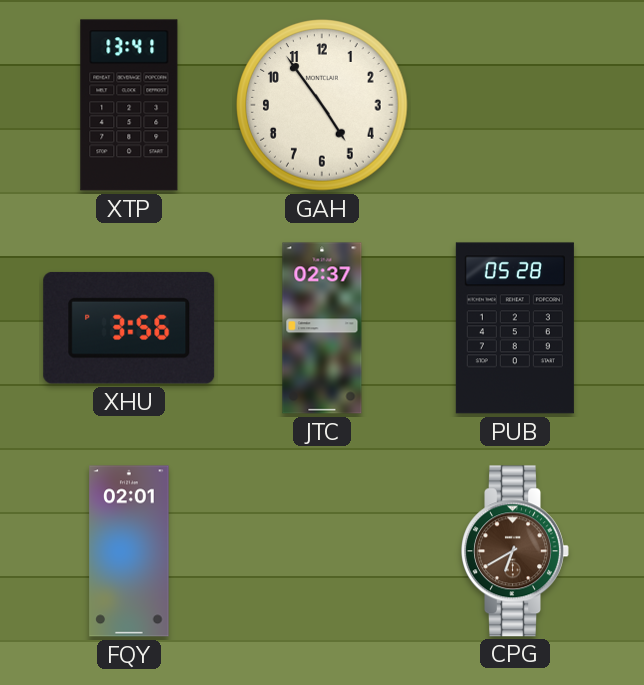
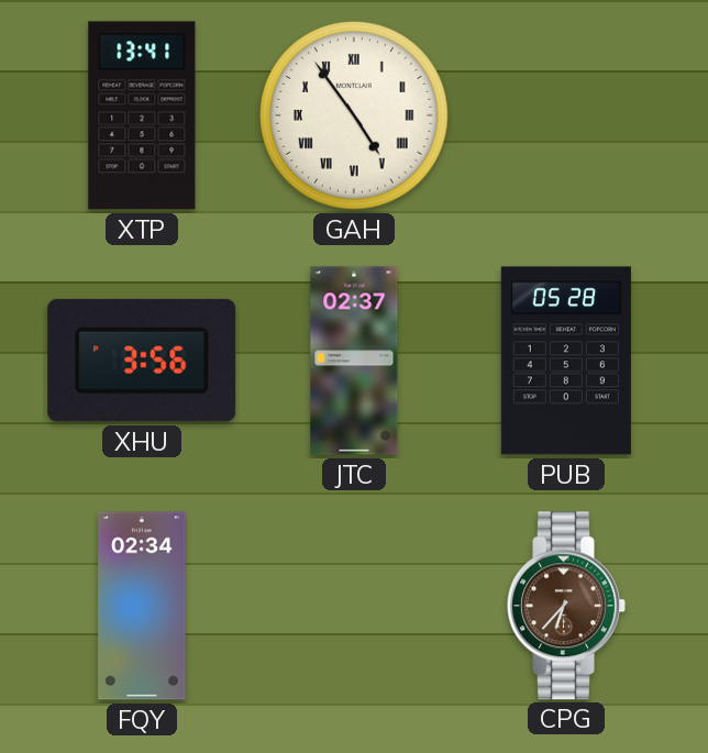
GAH numerals: Arabic -> Roman (354, 115)
FQY: 02:01 -> 02:34 (142, 606)
CPG: 6:40 -> 6:37 (566, 606)
